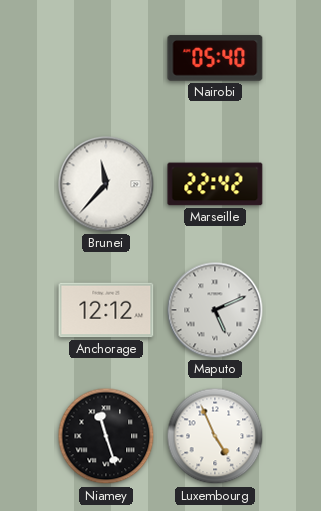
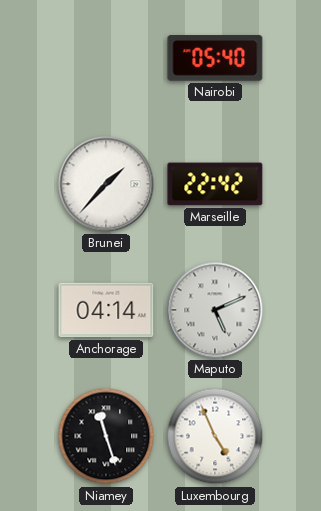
Brunei: 11:37 -> 1:37 (106, 184)
Anchorage: 12:12 -> 04:14 (106, 310)
